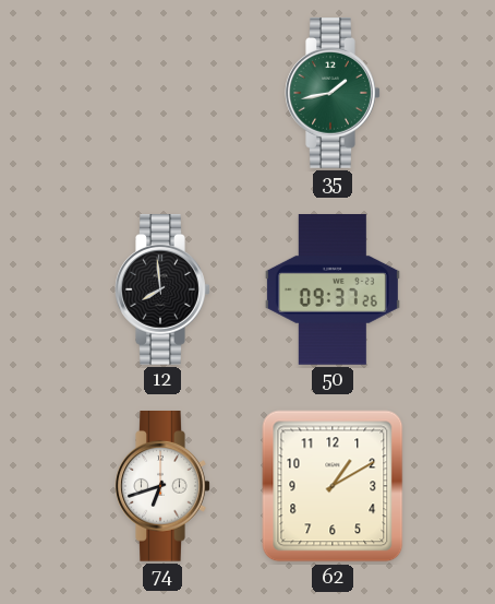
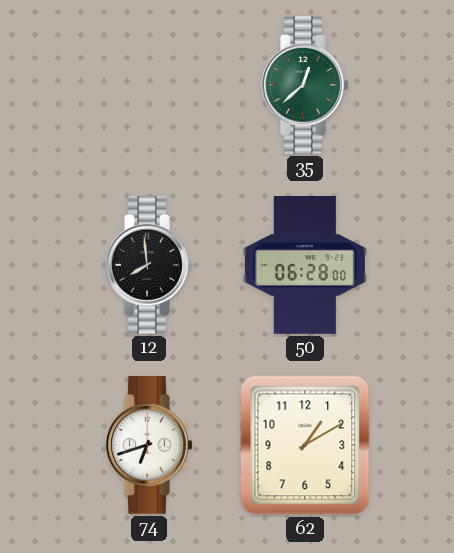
35: 1:43 -> 12:38 (305, 86)
50: 09:37 -> 06:28 (305, 266)
